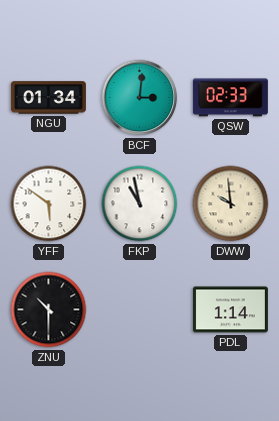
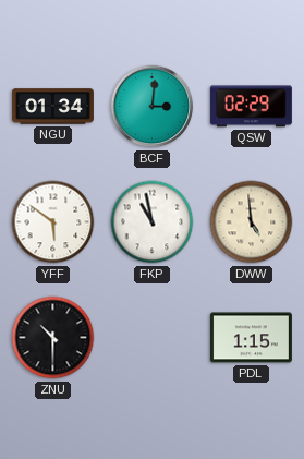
QSW: 02:33 -> 02:29 (251, 107)
DWW: 9:59 -> 4:59 (252, 222)
PDL: 1:14 -> 1:15 (251, 338)
